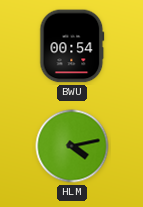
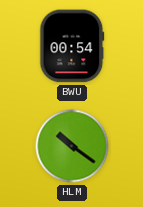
HLM: 4:13 -> 10:21 (72, 146)
